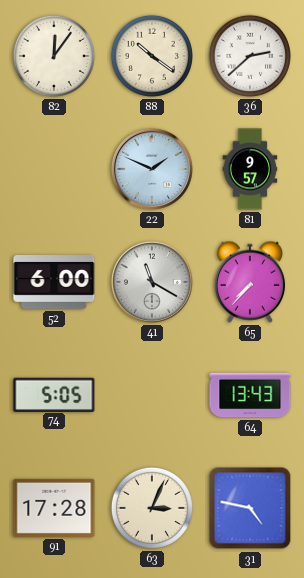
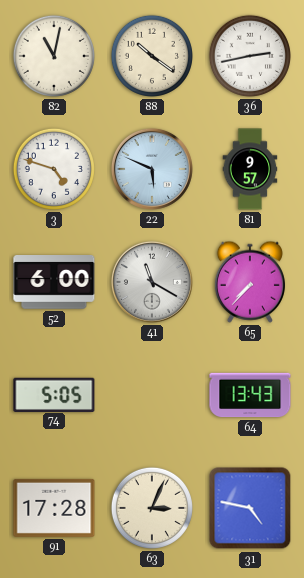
82: 12:06 -> 11:02 (54, 56)
36: 2:38 -> 2:43 (250, 56)
3: none -> 4:48 (54, 169)
22: 1:49 -> 5:49 (152, 169)
